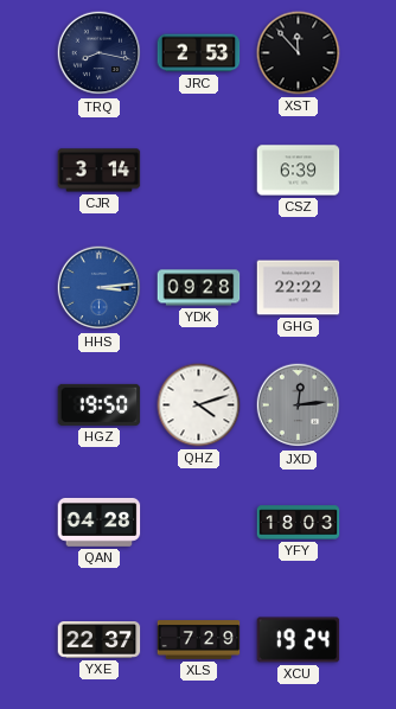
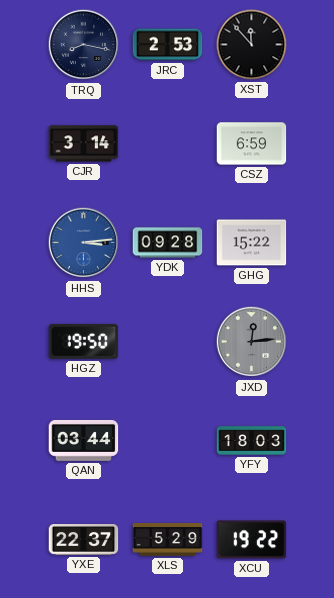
CSZ: 6:39 -> 6:59 (252, 144)
GHG: 22:22 -> 15:22 (252, 243)
QHZ: 4:12 -> none (199, 405)
QAN: 04:28 -> 03:44 (84, 440)
XLS: 7:29 -> 5:29 (168, 540)
XCU: 19:24 -> 19:22 (252, 540)
